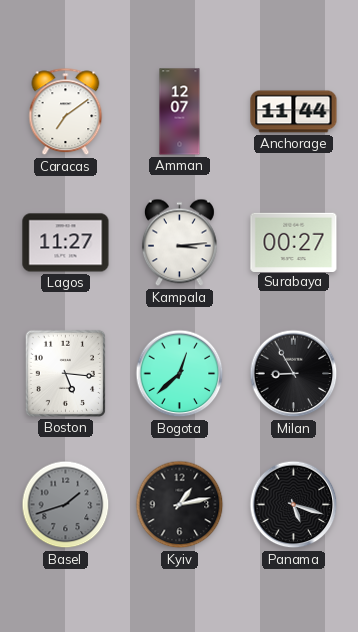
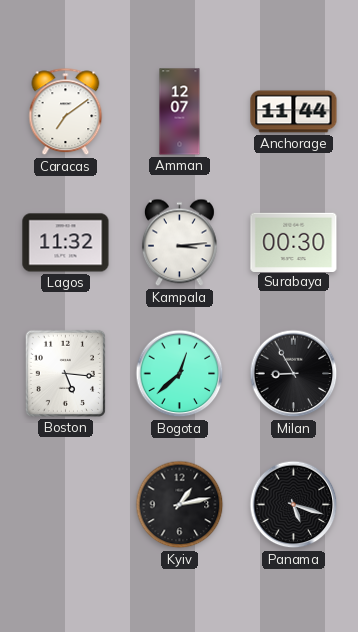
Lagos: 11:27 -> 11:32 (66, 243)
Surabaya: 00:27 -> 00:30 (294, 242)
Basel: 1:42 -> none (66, 505)
